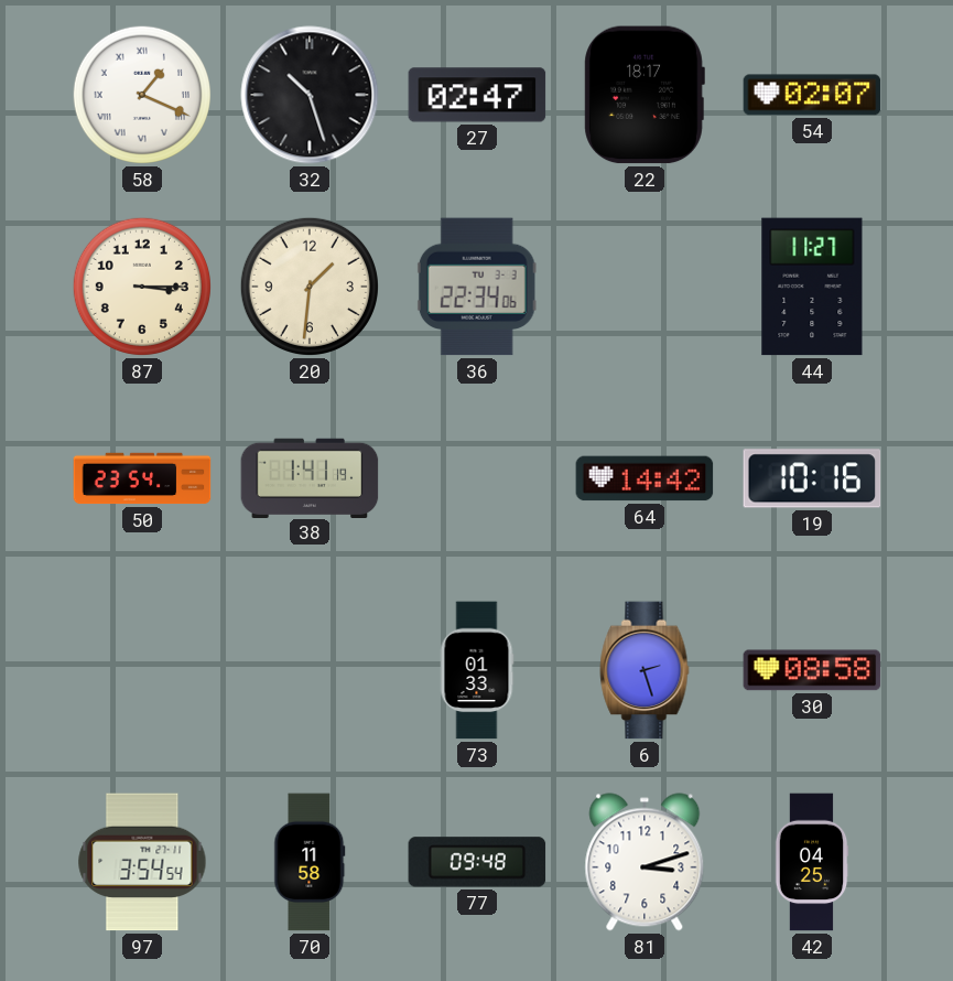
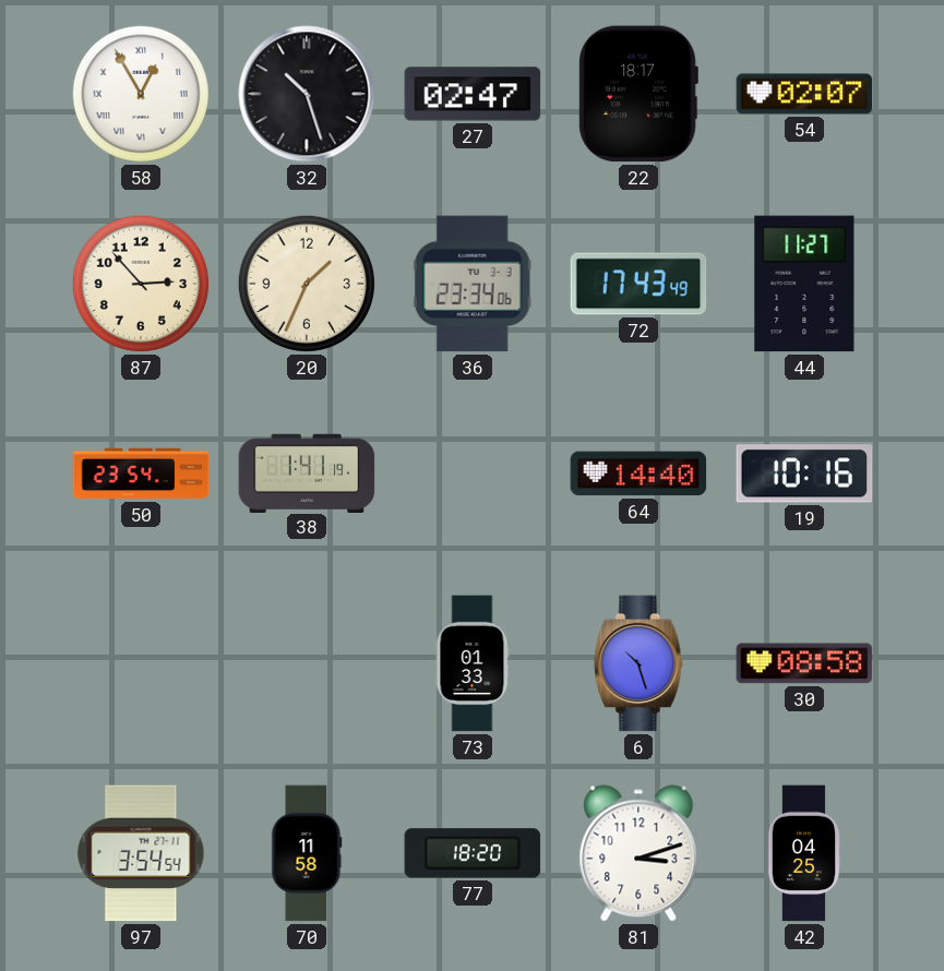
58: 1:19 -> 12:55 (141, 94)
87: 3:15 -> 2:53 (141, 284)
20: 1:31 -> 1:34 (307, 284)
36: 22:34 -> 23:34 (473, 284)
72: none -> 17:43 (638, 284)
64: 14:42 -> 14:40 (638, 473)
6: 2:27 -> 10:27 (638, 663)
77: 09:48 -> 18:20 (473, 853)
